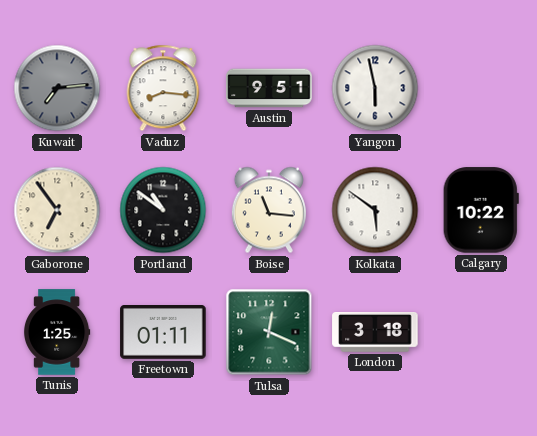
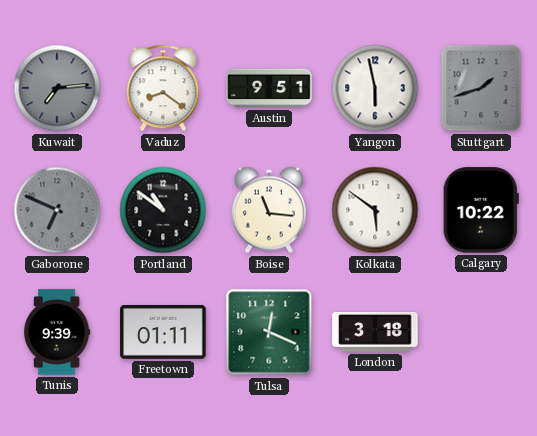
Vaduz: 8:16 -> 8:21 (163, 88)
Stuttgart: none -> 1:42 (481, 88)
Gaborone: 6:54 -> 6:49 (57, 210)
Gaborone dial: cream -> grey (57, 210)
Tunis: 1:25 -> 9:39 (57, 332)
